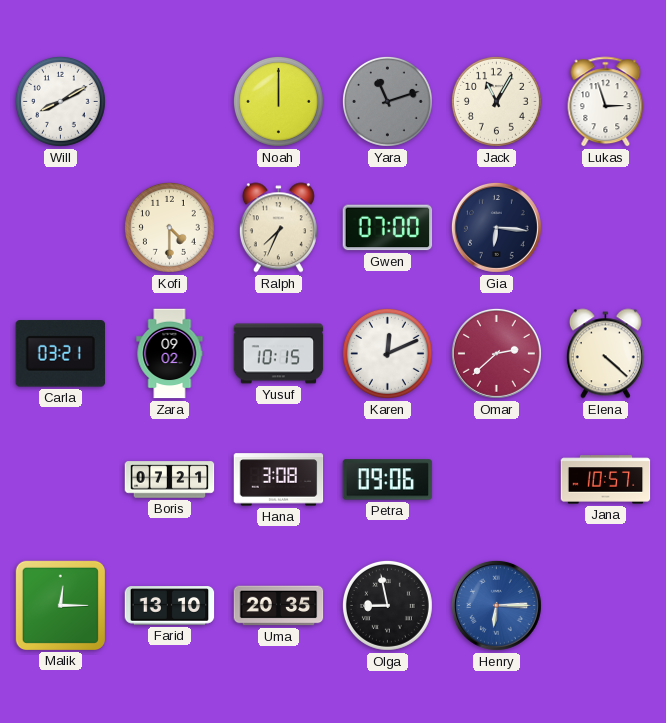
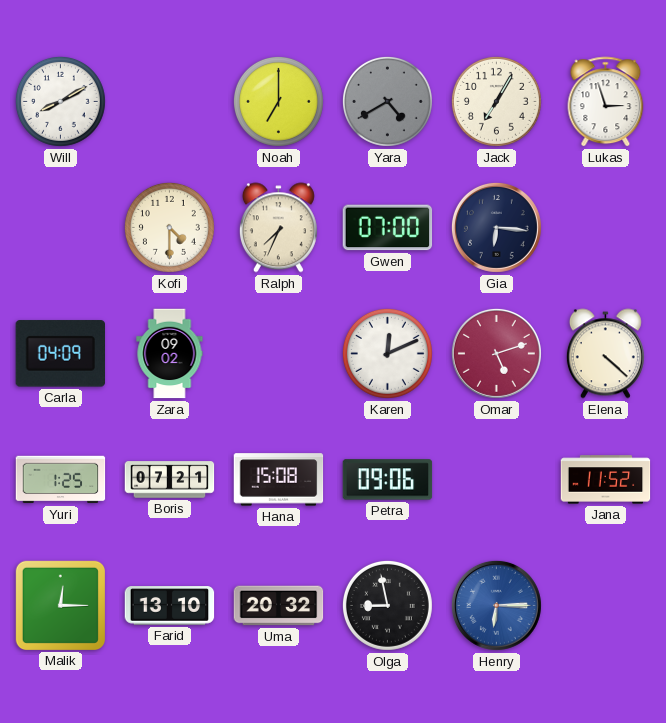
Noah: 12:00 -> 7:00 (278, 101)
Yara: 11:12 -> 4:40 (387, 101)
Jack: 11:05 -> 7:05 (496, 101)
Carla: 03:21 -> 04:09 (60, 354)
Yusuf: 10:15 -> none (279, 354)
Omar: 2:38 -> 5:12 (496, 353)
Yuri: none -> 1:25 (61, 480)
Hana: 3:08 -> 15:08 (279, 480)
Jana: 10:57 -> 11:52 (606, 480)
Uma: 20:35 -> 20:32 (279, 606)
